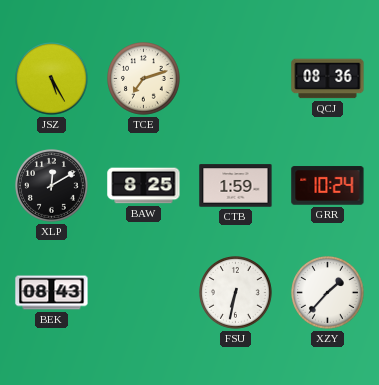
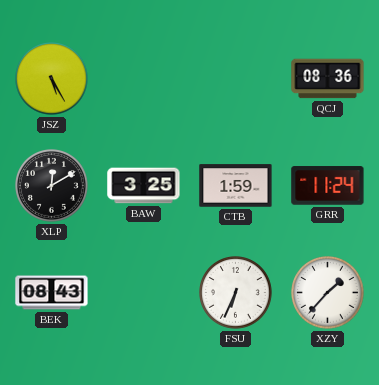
TCE: 7:12 -> none (144, 79)
BAW: 8:25 -> 3:25 (144, 186)
GRR: 10:24 -> 11:24 (328, 186)
FSU: 6:32 -> 6:34 (236, 293)
